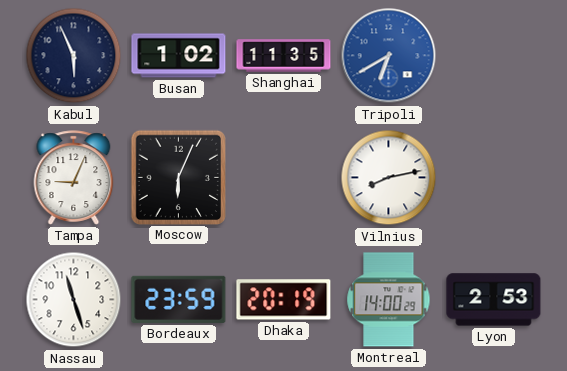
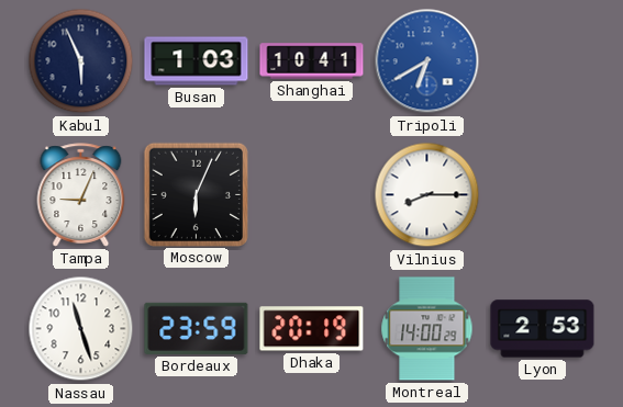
Busan: 1:02 -> 1:03 (197, 61)
Shanghai: 11:35 -> 10:41 (312, 61)
Vilnius: 8:13 -> 8:15 (427, 195)
